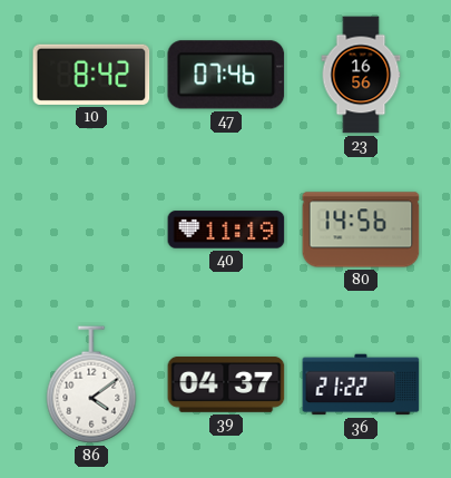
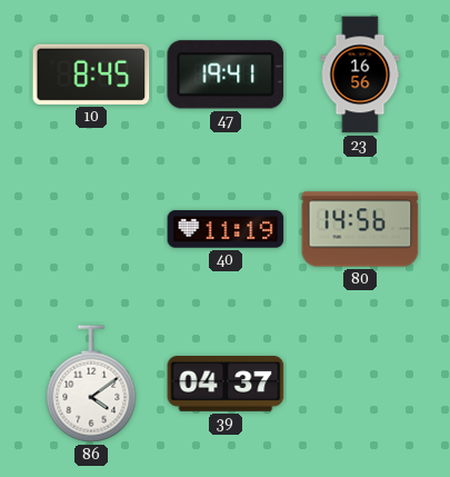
10: 8:42 -> 8:45 (91, 74)
47: 07:46 -> 19:41 (226, 74)
36: 21:22 -> none (361, 384)
